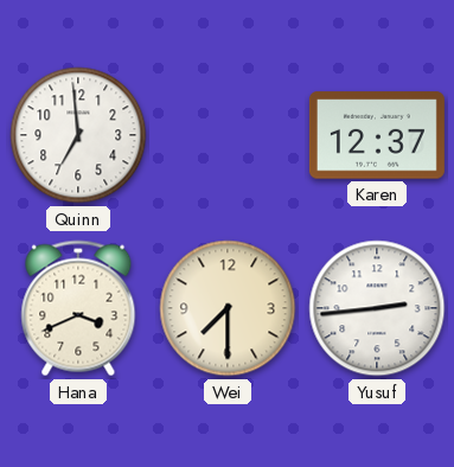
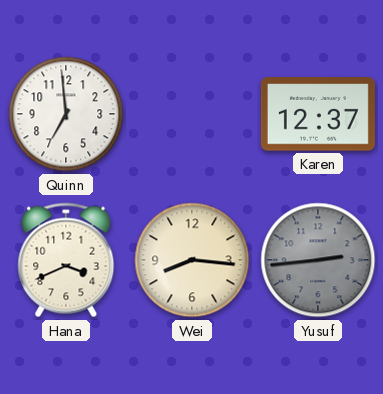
Wei: 7:30 -> 8:16 (192, 260)
Yusuf dial: white -> grey (318, 260)
